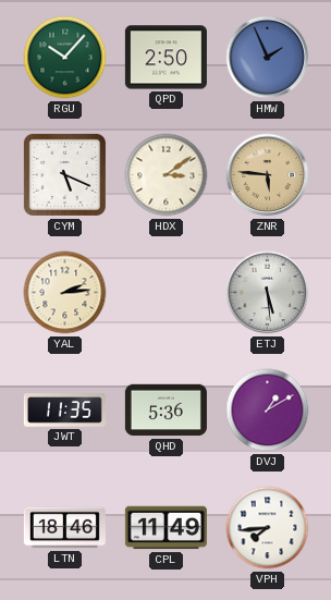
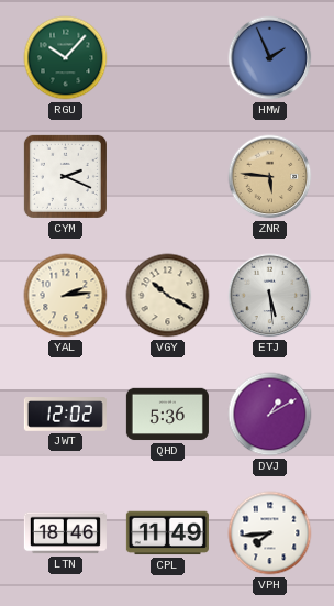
QPD: 2:50 -> none (165, 58)
CYM: 5:19 -> 2:19 (65, 176)
HDX: 3:09 -> none (167, 175)
VGY: none -> 10:20 (168, 296)
JWT: 11:35 -> 12:02 (65, 415)
